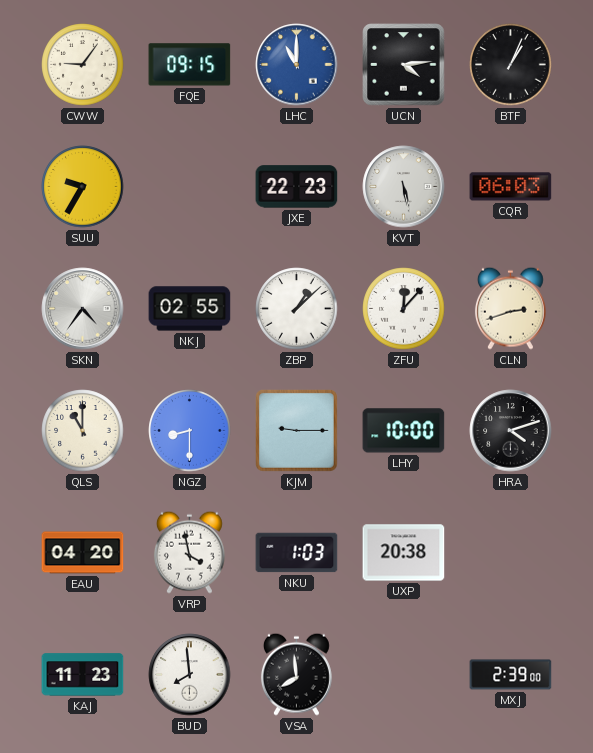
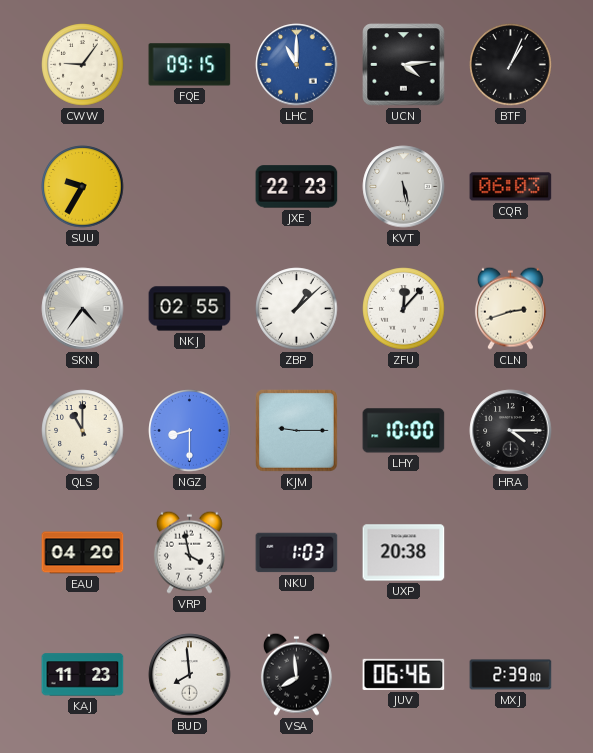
HRA: 4:12 -> 4:15 (511, 431)
JUV: none -> 06:46 (404, 674)
